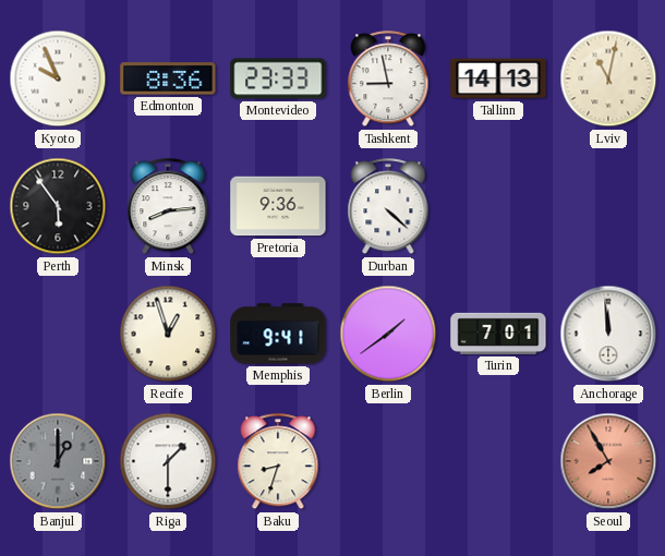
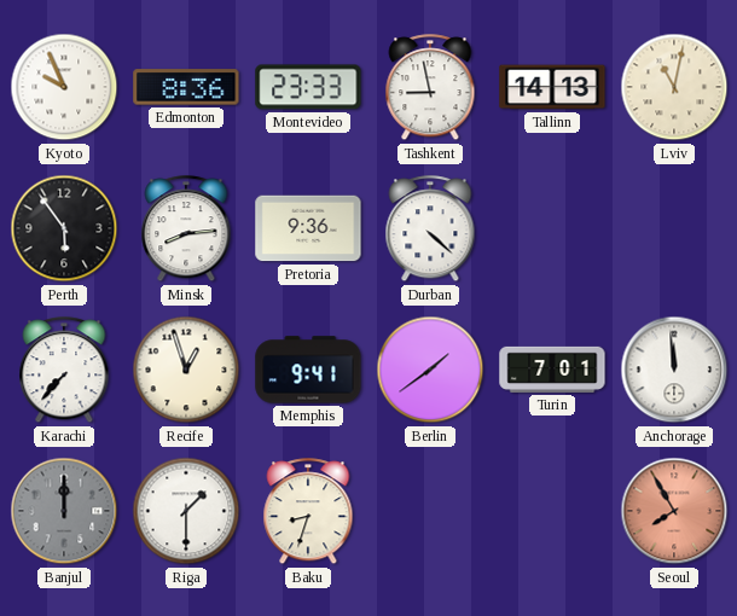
Karachi: none -> 7:37 (64, 371)
Banjul: 1:00 -> 12:00 (64, 511)
